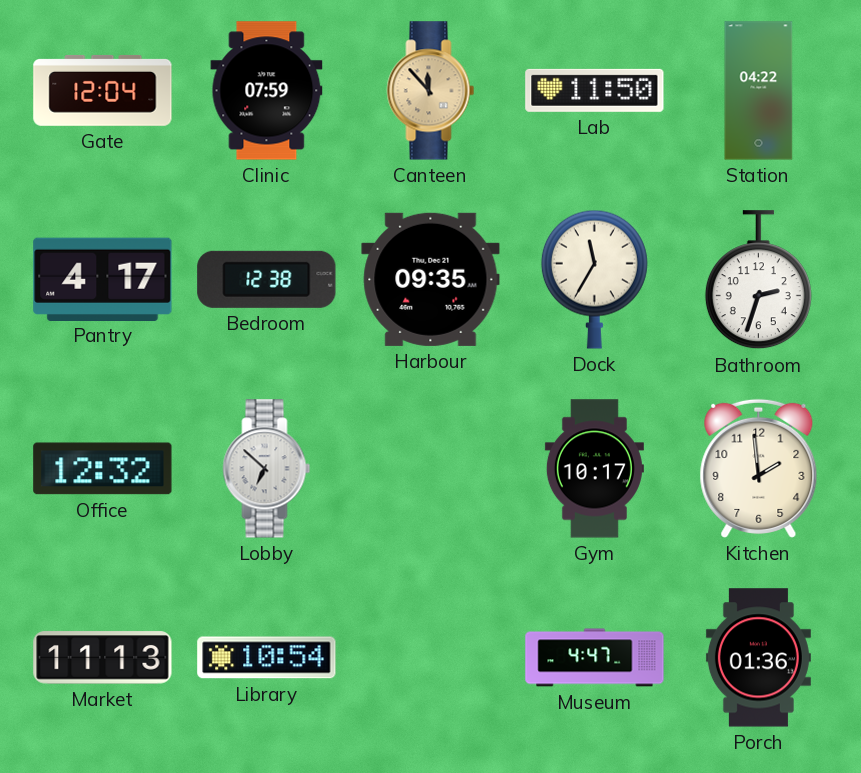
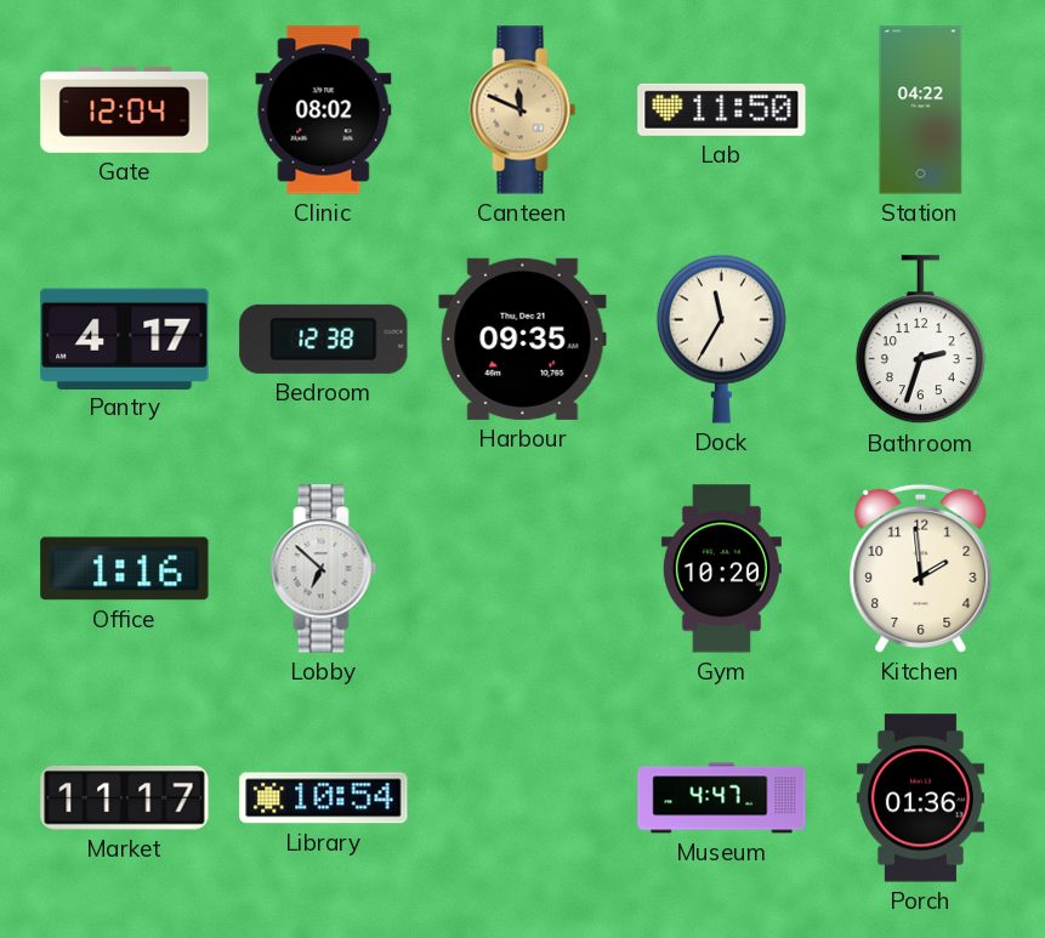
Clinic: 07:59 -> 08:02 (324, 110)
Canteen: 11:53 -> 11:49 (523, 110)
Office: 12:32 -> 1:16 (125, 569)
Gym: 10:17 -> 10:20 (721, 569)
Market: 11:13 -> 11:17 (125, 798)
